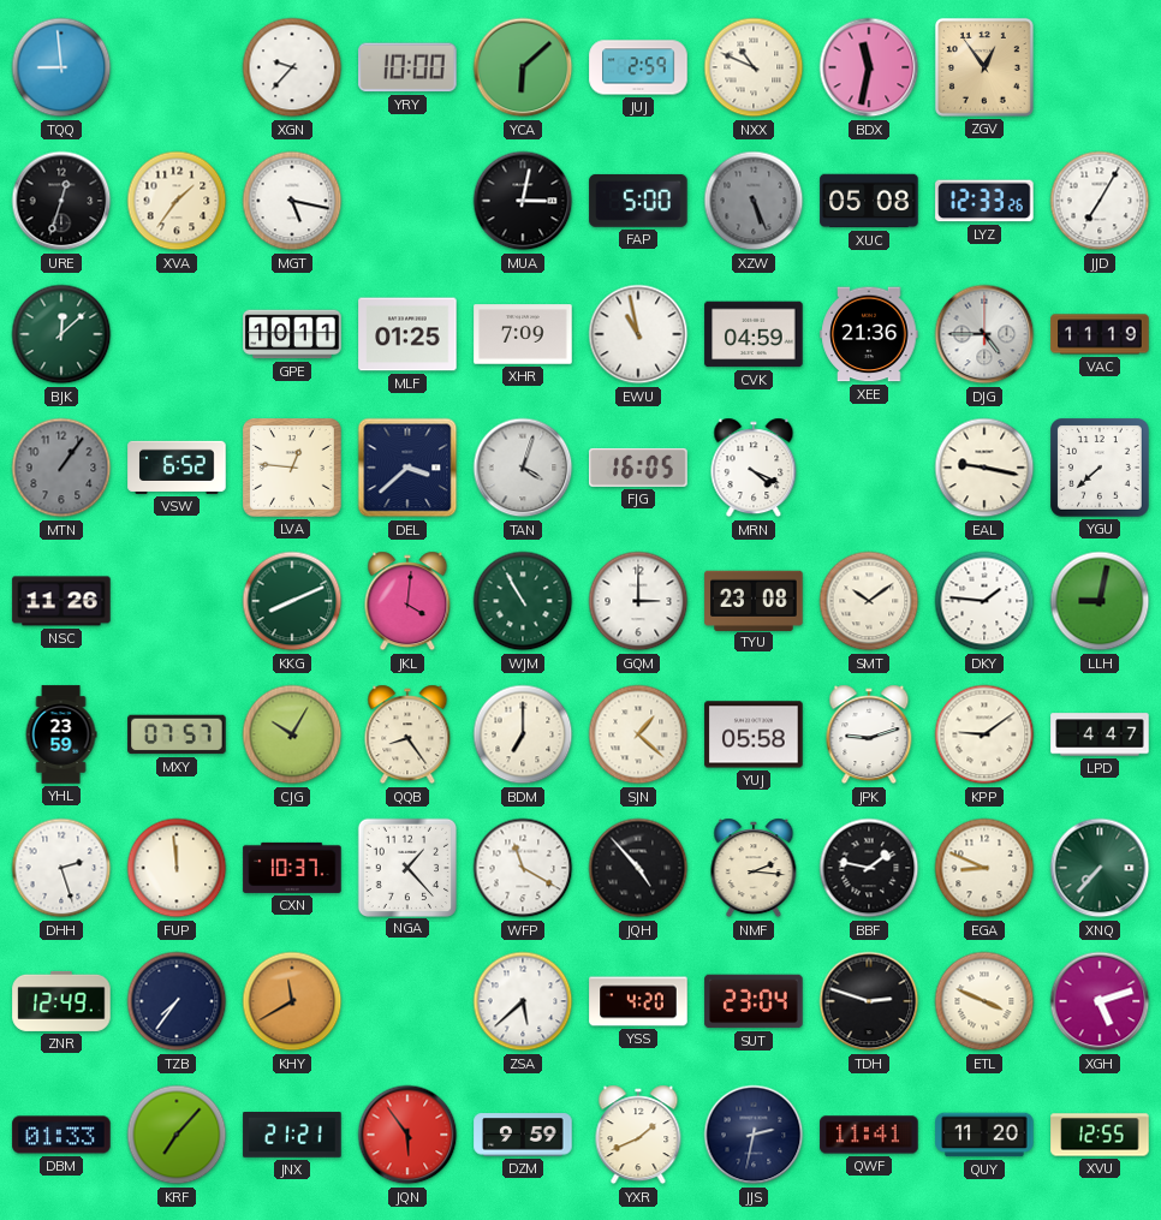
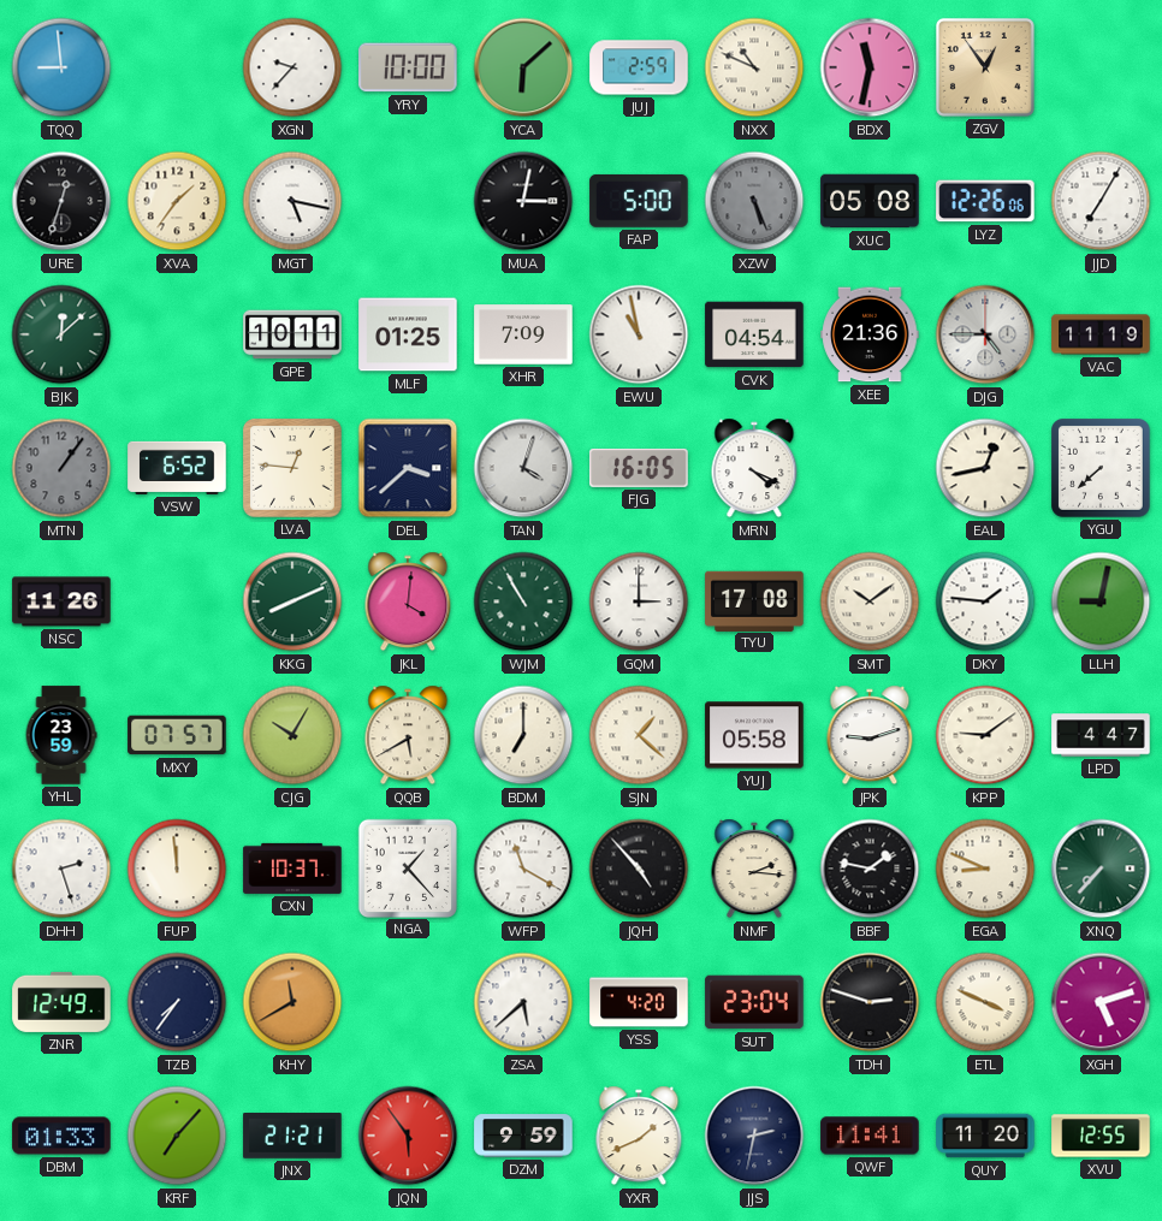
LYZ: 12:33 -> 12:26 (985, 201)
CVK: 04:59 -> 04:54 (754, 334)
EAL: 9:17 -> 12:43 (985, 468)
TYU: 23:08 -> 17:08 (754, 600)
QQB: 8:24 -> 5:40 (408, 735)
